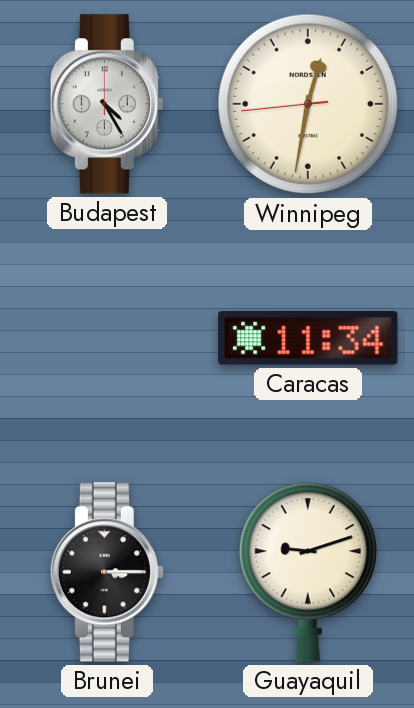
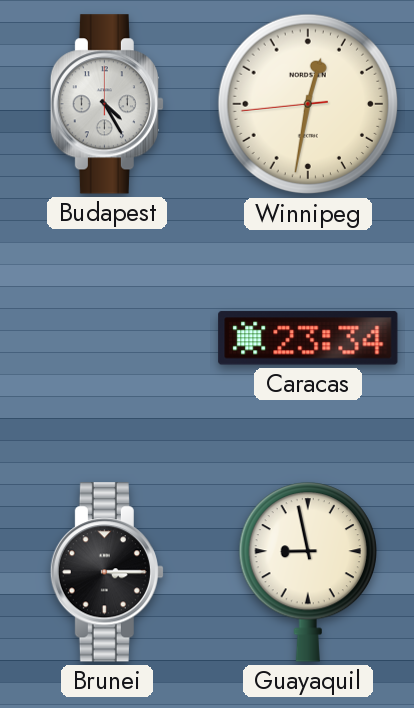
Caracas: 11:34 -> 23:34 (308, 338)
Guayaquil: 9:12 -> 8:58 (308, 572)
